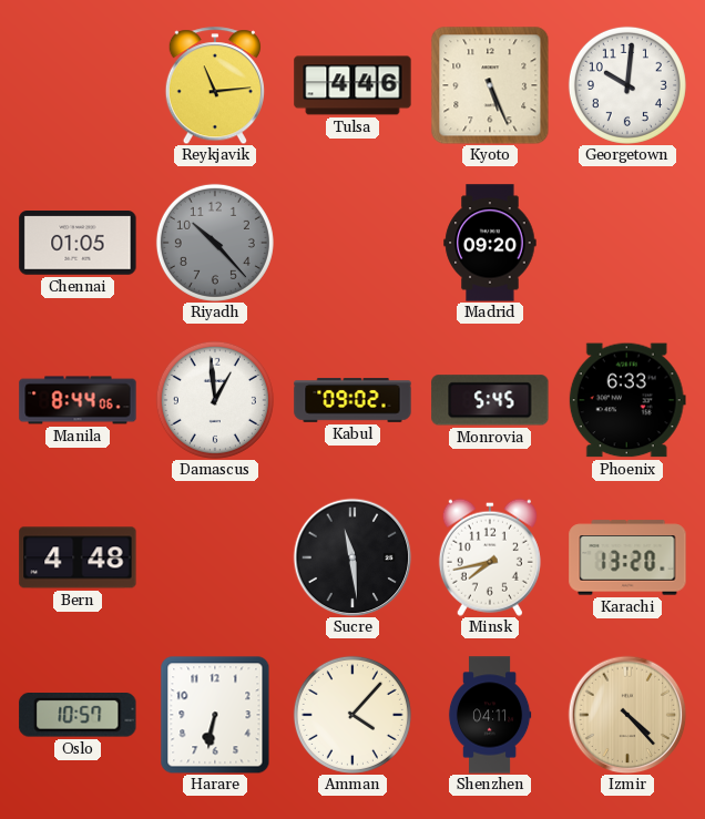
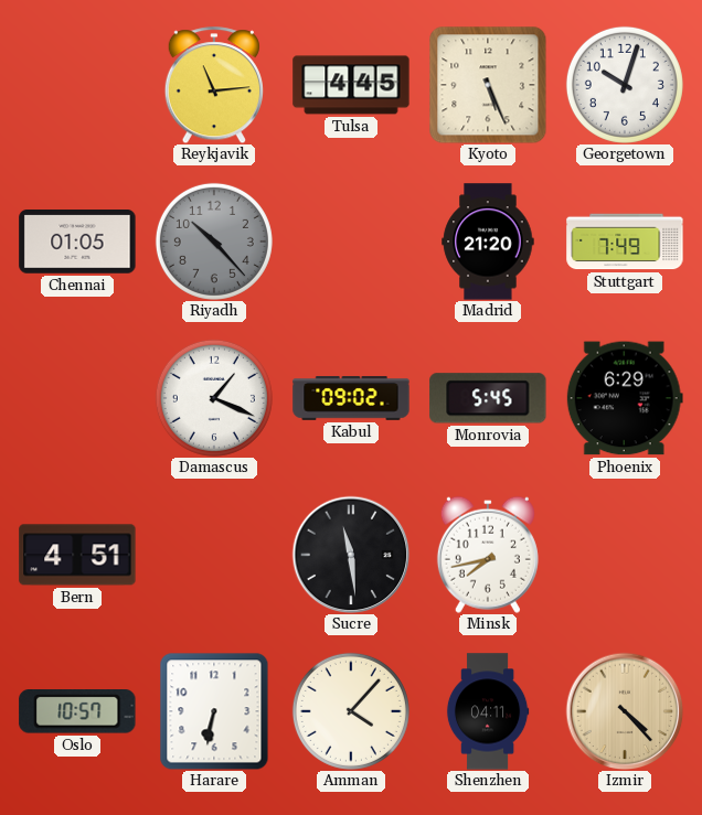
Tulsa: 4:46 -> 4:45 (351, 85)
Georgetown: 10:01 -> 10:03 (625, 85)
Madrid: 09:20 -> 21:20 (488, 242)
Stuttgart: none -> 7:49 (625, 242)
Manila: 8:44 -> none (78, 400)
Damascus: 12:59 -> 1:19 (214, 398)
Phoenix: 6:33 -> 6:29 (625, 398)
Bern: 4:48 -> 4:51 (77, 555)
Karachi: 13:20 -> none (627, 557)
